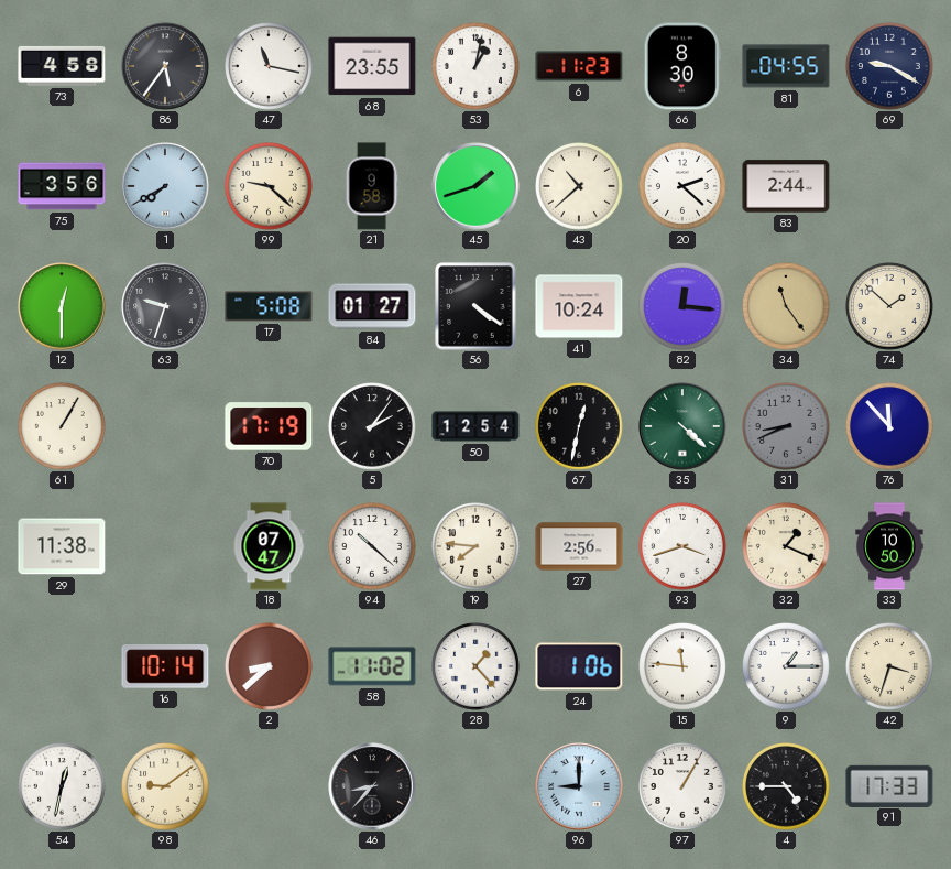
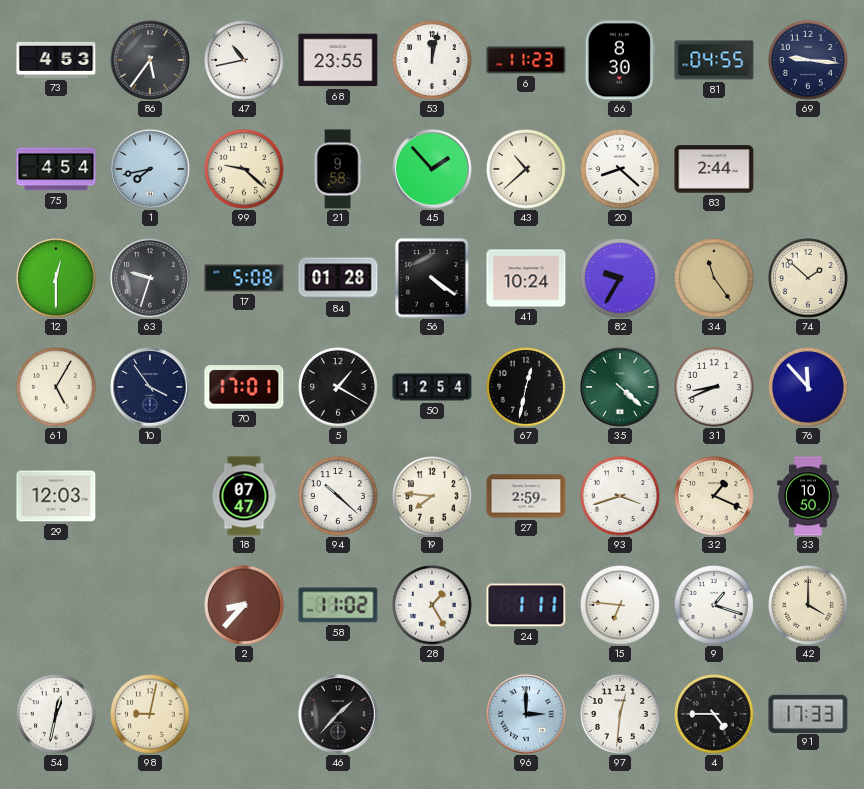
73: 4:58 -> 4:53 (56, 60)
47: 11:17 -> 10:43 (245, 61)
53: 1:02 -> 12:02 (433, 61)
69: 9:20 -> 9:16 (809, 61)
75: 3:56 -> 4:54 (56, 169)
1: 7:40 -> 7:43 (150, 169)
45: 1:42 -> 1:53 (432, 169)
20: 2:22 -> 8:22 (621, 170)
84: 01:27 -> 01:28 (338, 278)
82: 12:16 -> 9:35 (621, 279)
61: 1:05 -> 5:05 (57, 388)
10: none -> 3:54 (150, 387)
70: 17:19 -> 17:01 (244, 387)
5: 2:06 -> 1:20 (339, 388)
31 dial: grey -> white (715, 388)
29: 11:38 -> 12:03 (56, 496)
27: 2:56 -> 2:59 (526, 496)
16: 10:14 -> none (165, 666)
2: 8:38 -> 8:37 (245, 606)
28: 1:23 -> 1:25 (433, 606)
24: 1:06 -> 1:11 (526, 605)
15: 11:46 -> 6:46 (621, 606)
9: 1:15 -> 1:18 (715, 606)
42: 3:33 -> 4:00 (809, 606)
98: 9:09 -> 9:02 (151, 715)
46: 8:37 -> 1:37 (338, 714)
96: 9:00 -> 3:00 (526, 714)
97: 1:05 -> 12:31 (621, 715)
